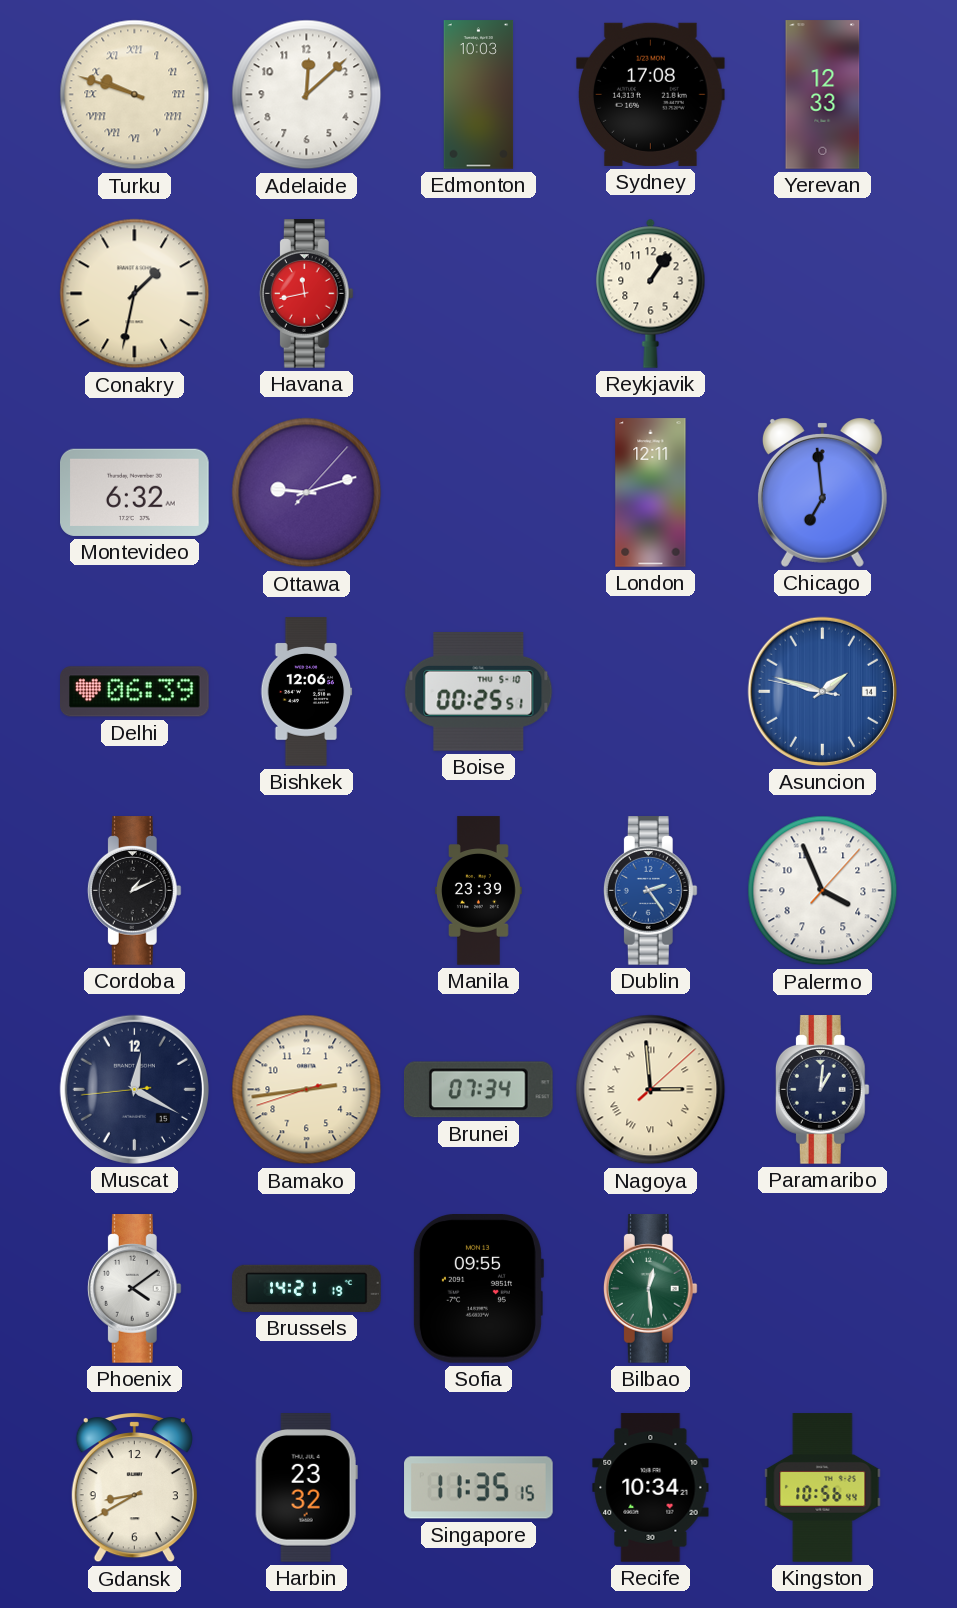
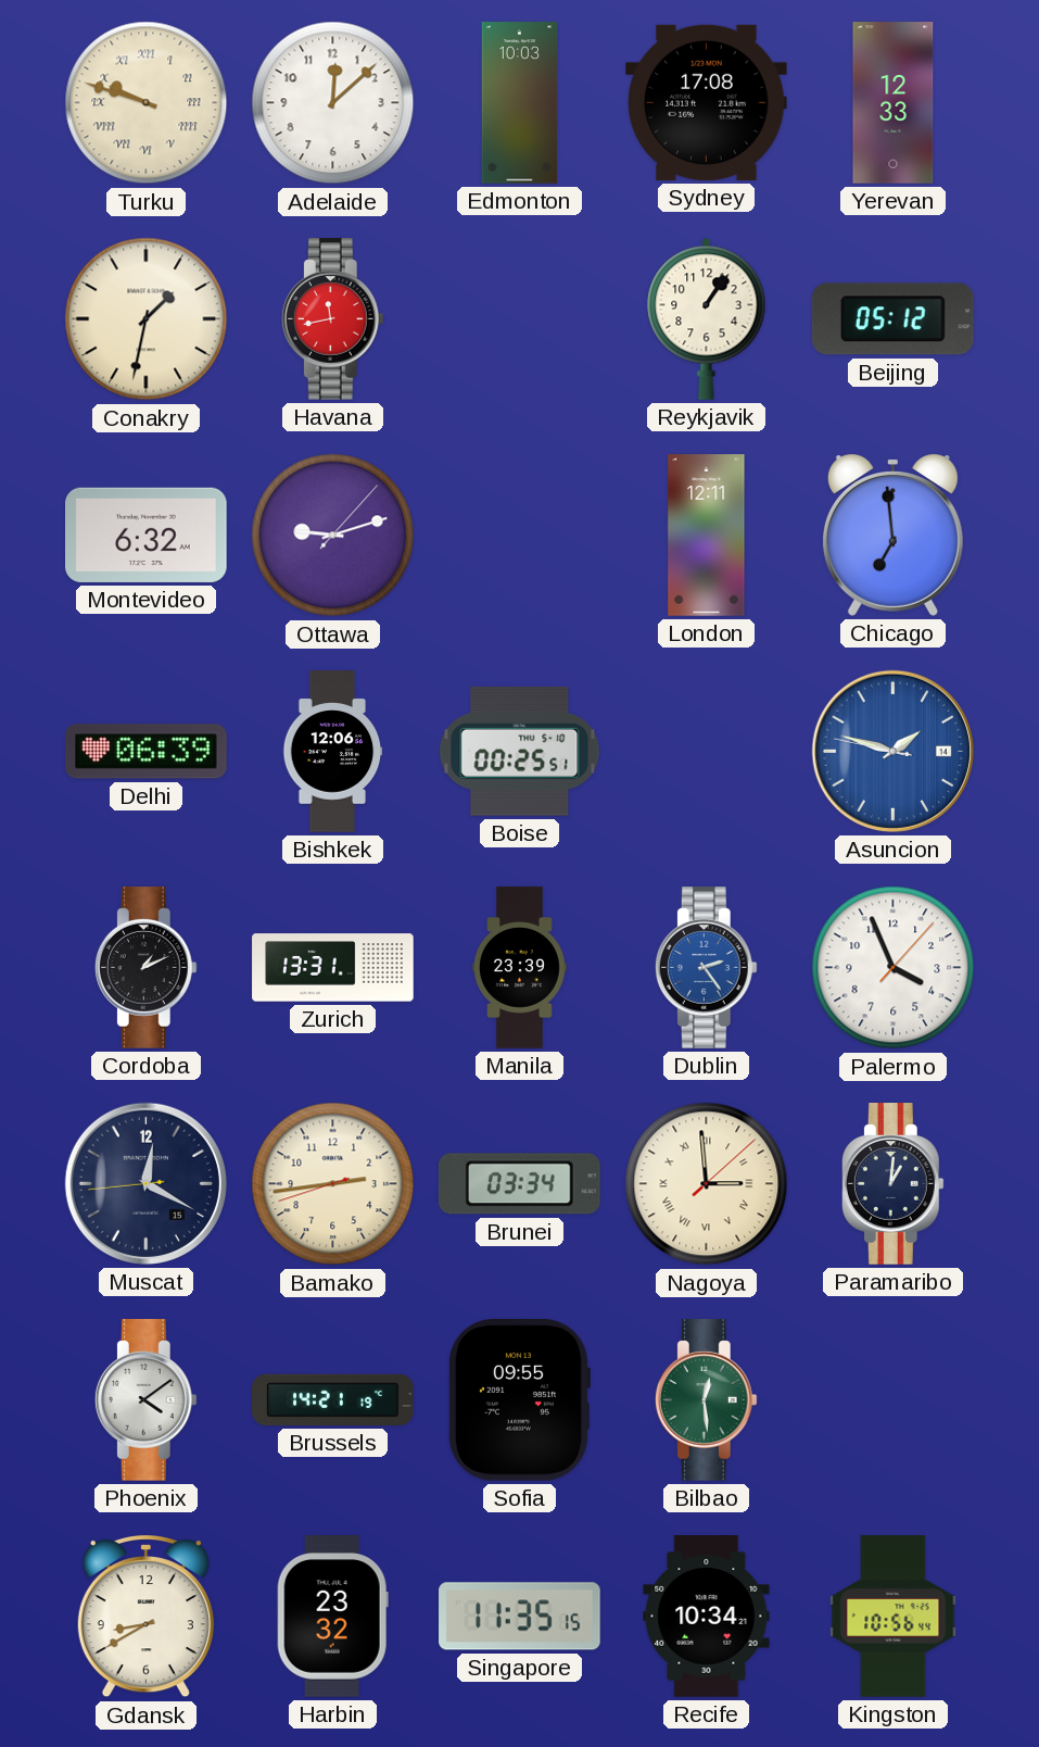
Beijing: none -> 05:12 (892, 319)
Zurich: none -> 13:31 (333, 968)
Brunei: 07:34 -> 03:34 (519, 1184)
